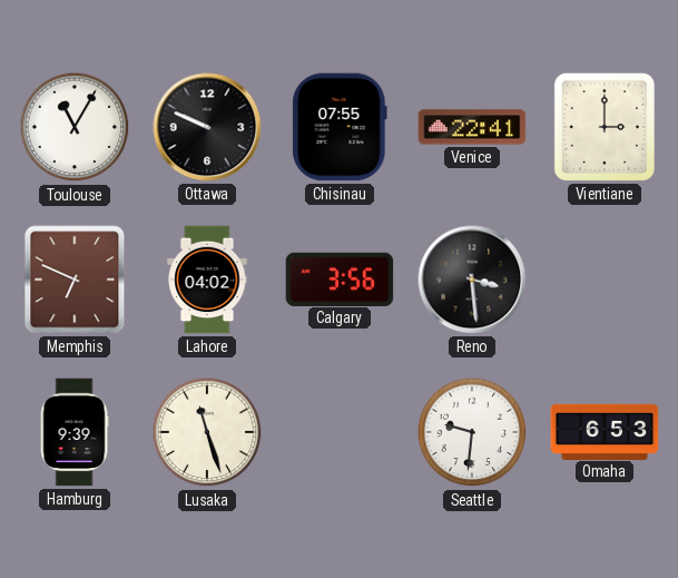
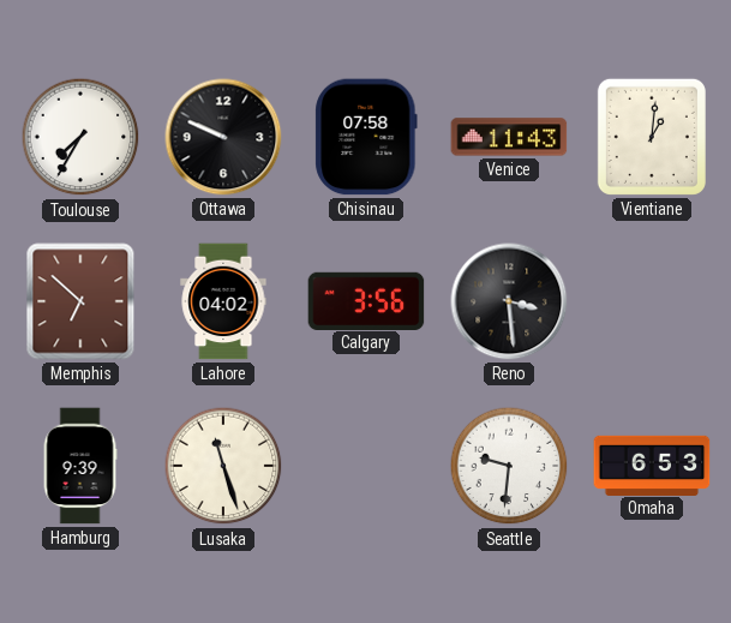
Toulouse: 11:05 -> 7:35 (80, 137)
Chisinau: 07:55 -> 07:58 (366, 137)
Venice: 22:41 -> 11:43 (509, 137)
Vientiane: 3:00 -> 1:01 (652, 137)
Memphis: 6:49 -> 6:52 (80, 301)
